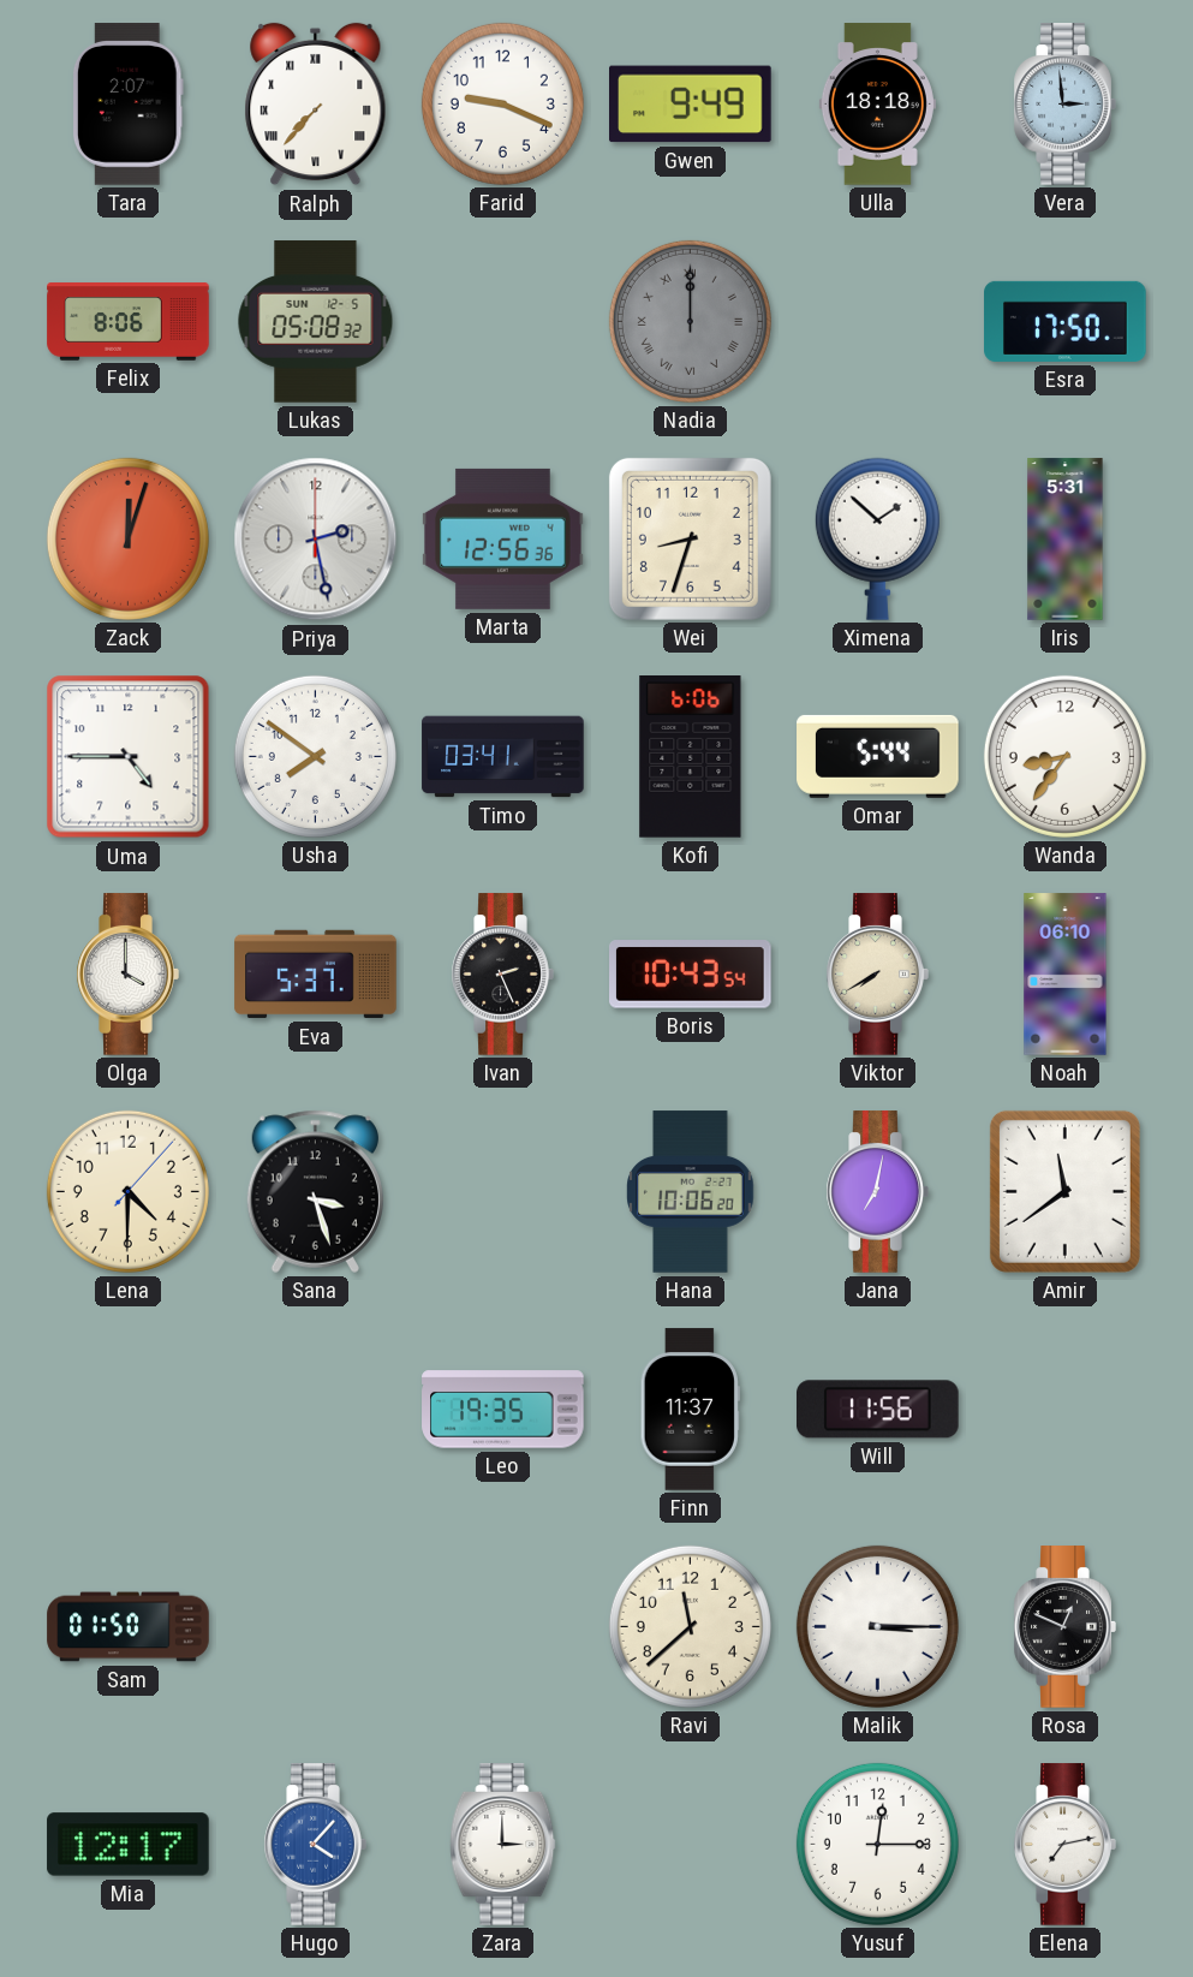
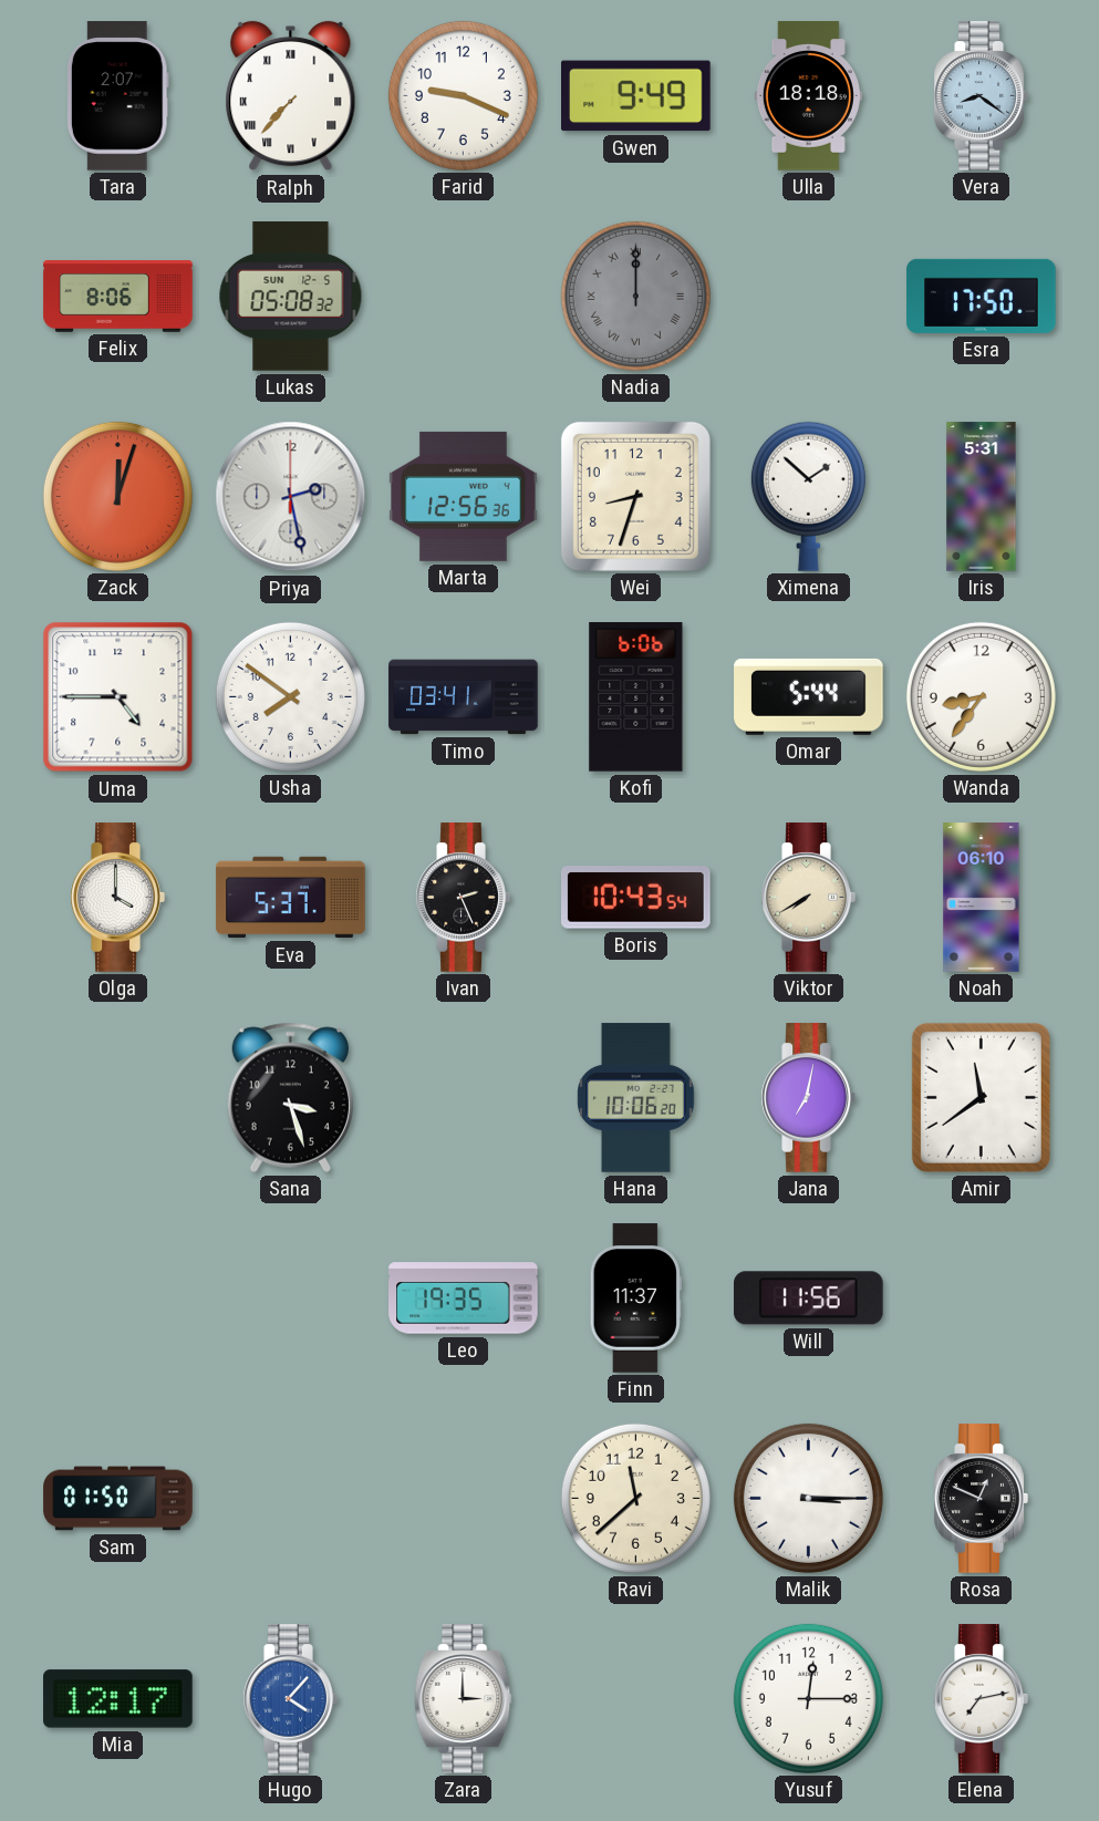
Vera: 2:59 -> 8:21 (981, 96)
Lena: 4:30 -> none (127, 1191)
